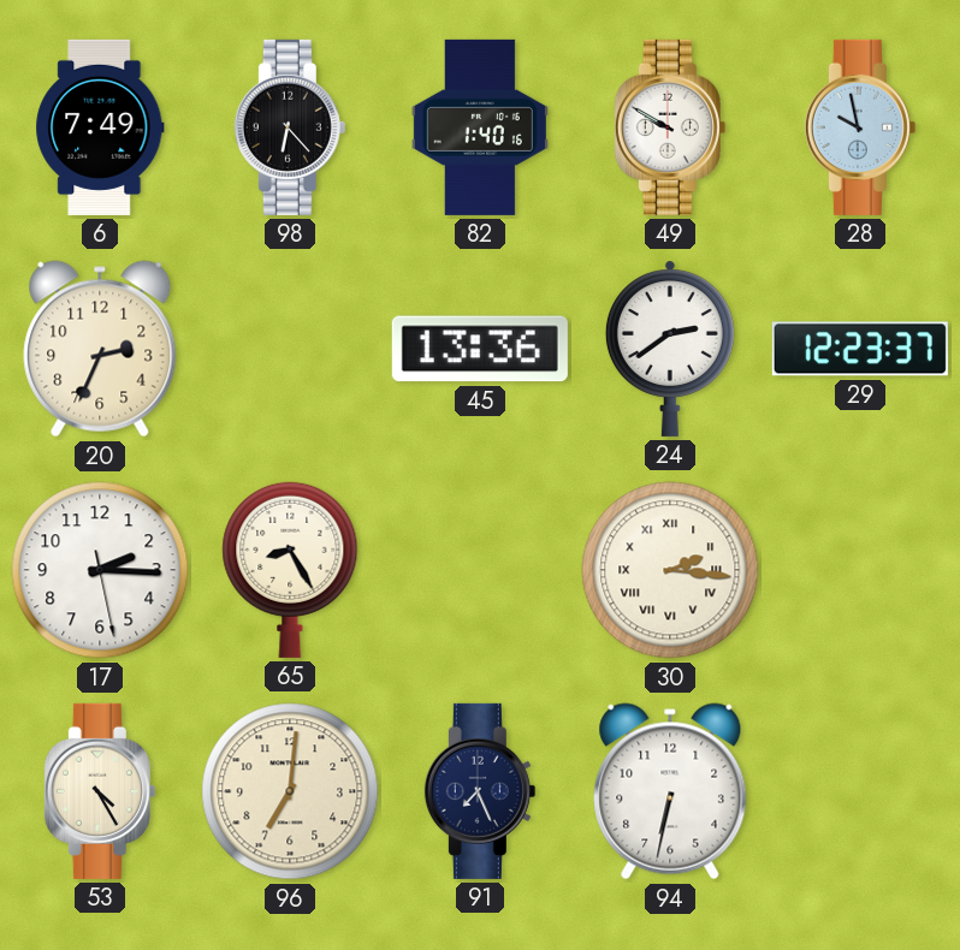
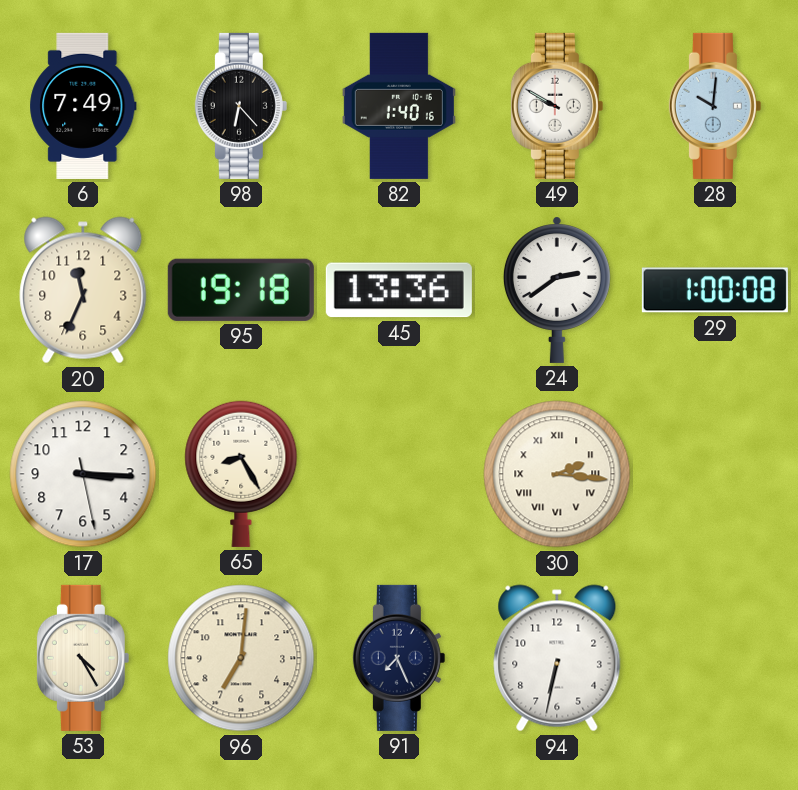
28: 9:58 -> 10:01 (715, 106)
20: 2:34 -> 11:34 (83, 290)
95: none -> 19:18 (241, 290)
29: 12:23 -> 1:00 (715, 290)
17: 2:15 -> 3:15 (83, 474)
